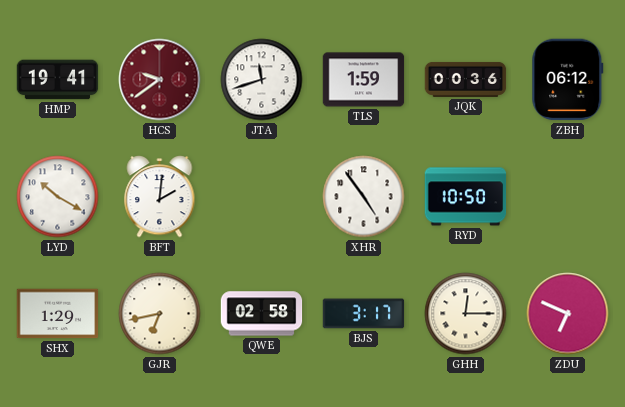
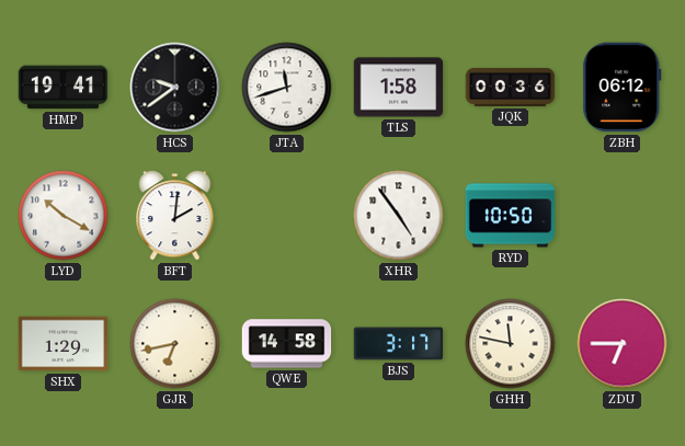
HCS dial: burgundy -> black (175, 88)
TLS: 1:59 -> 1:58 (399, 88)
QWE: 02:58 -> 14:58 (287, 344)
GHH: 12:15 -> 11:47 (511, 344)
ZDU: 6:49 -> 6:45 (623, 344)
